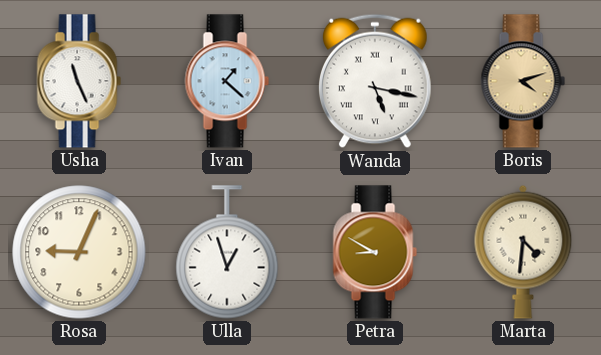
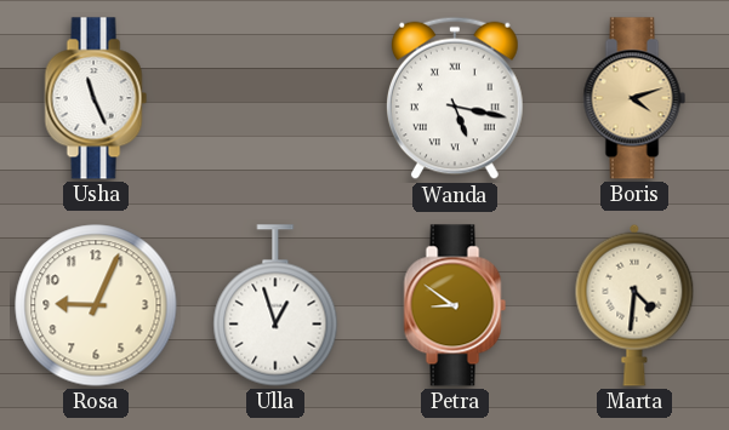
Ivan: 1:22 -> none (227, 81)
Petra: 8:50 -> 8:51 (455, 305)
